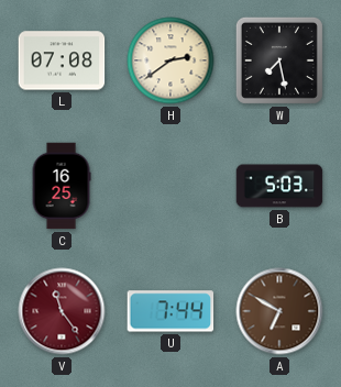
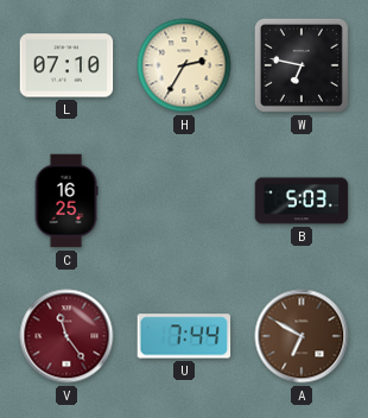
L: 07:08 -> 07:10 (66, 65)
H: 2:39 -> 2:35 (184, 65)
W: 7:28 -> 6:47 (302, 65)
